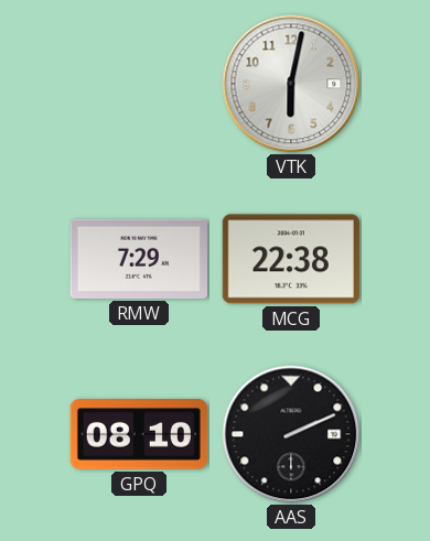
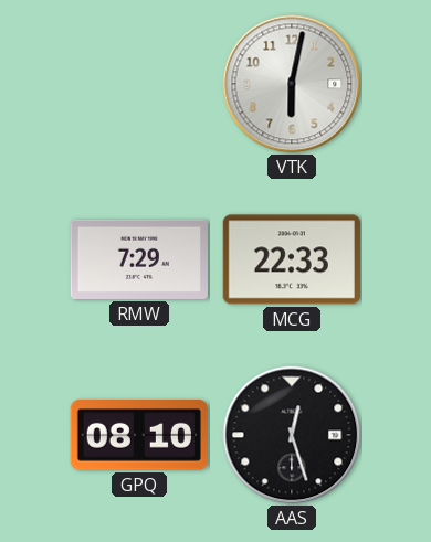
MCG: 22:38 -> 22:33 (292, 259)
AAS: 2:11 -> 12:27 (292, 435)
